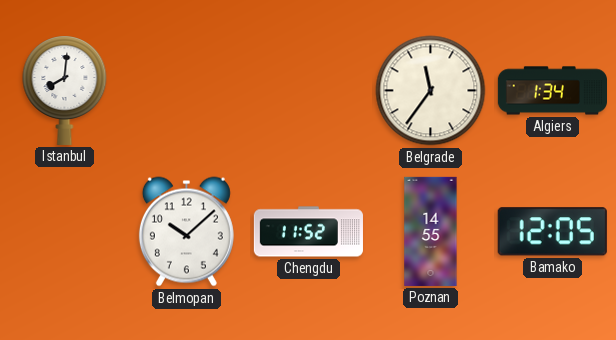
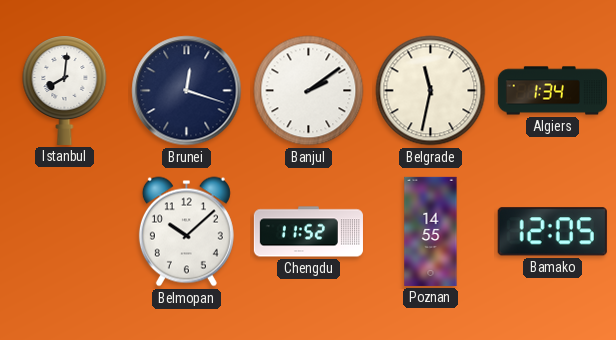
Brunei: none -> 12:18 (187, 91)
Banjul: none -> 2:09 (309, 91)
Belgrade: 11:36 -> 11:32 (431, 91)
